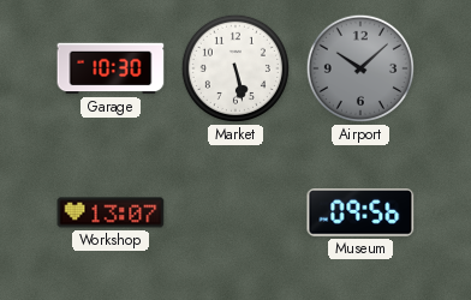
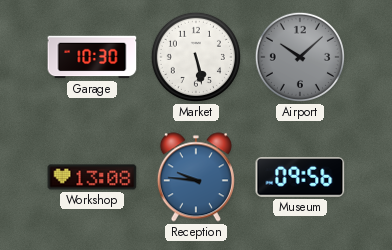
Workshop: 13:07 -> 13:08 (92, 177)
Reception: none -> 9:46 (196, 177)
